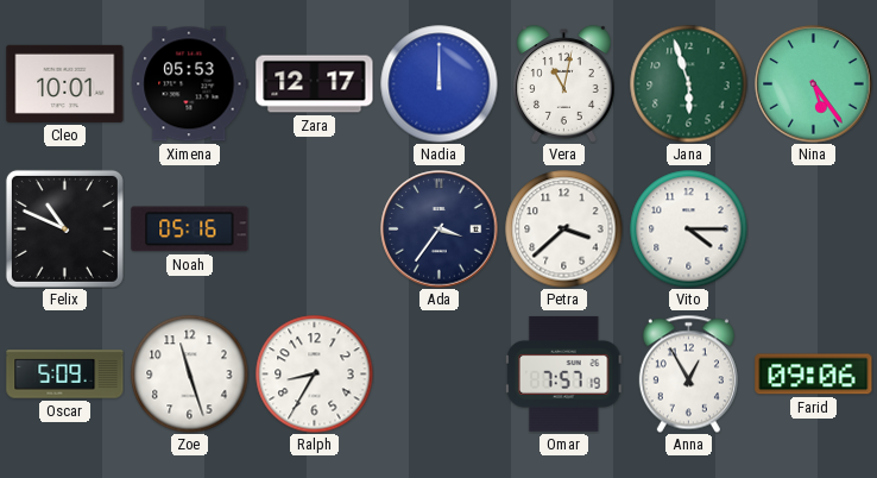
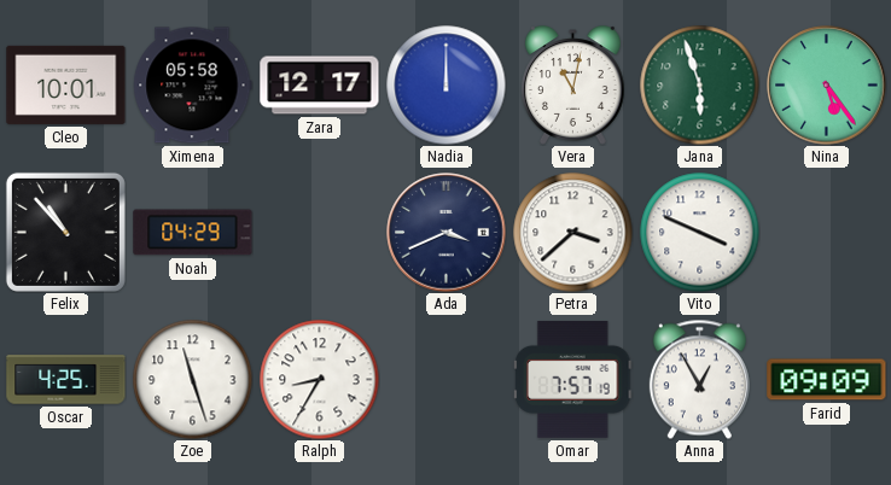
Ximena: 05:53 -> 05:58 (193, 86)
Felix: 10:49 -> 10:53 (65, 232)
Noah: 05:16 -> 04:29 (193, 233)
Ada: 3:36 -> 3:41 (447, 233)
Vito: 4:15 -> 3:49 (700, 233)
Oscar: 5:09 -> 4:25 (66, 380)
Farid: 09:06 -> 09:09 (827, 380)
